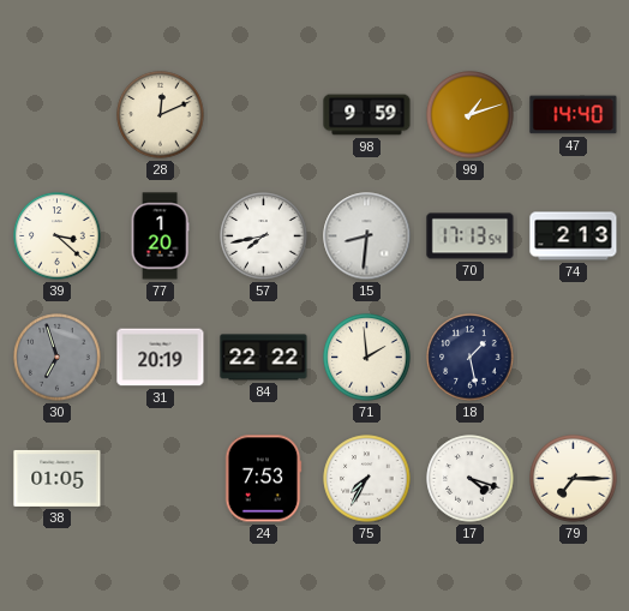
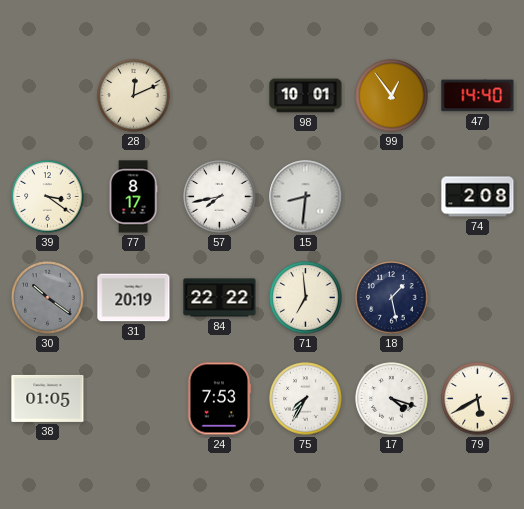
98: 9:59 -> 10:01 (306, 96)
99: 1:12 -> 12:54 (392, 96)
39: 3:22 -> 3:21 (48, 197)
77: 1:20 -> 8:17 (133, 197)
70: 17:13 -> none (471, 236)
74: 2:13 -> 2:08 (478, 197)
30: 6:57 -> 10:21 (48, 298)
71: 1:59 -> 6:59 (306, 298)
79: 7:15 -> 5:40 (478, 399)
